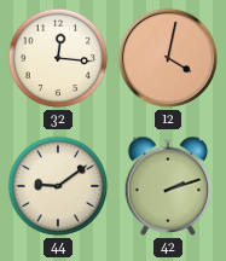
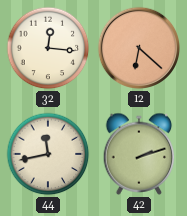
12: 4:02 -> 6:22 (139, 48)
44: 9:09 -> 11:43 (48, 154)
